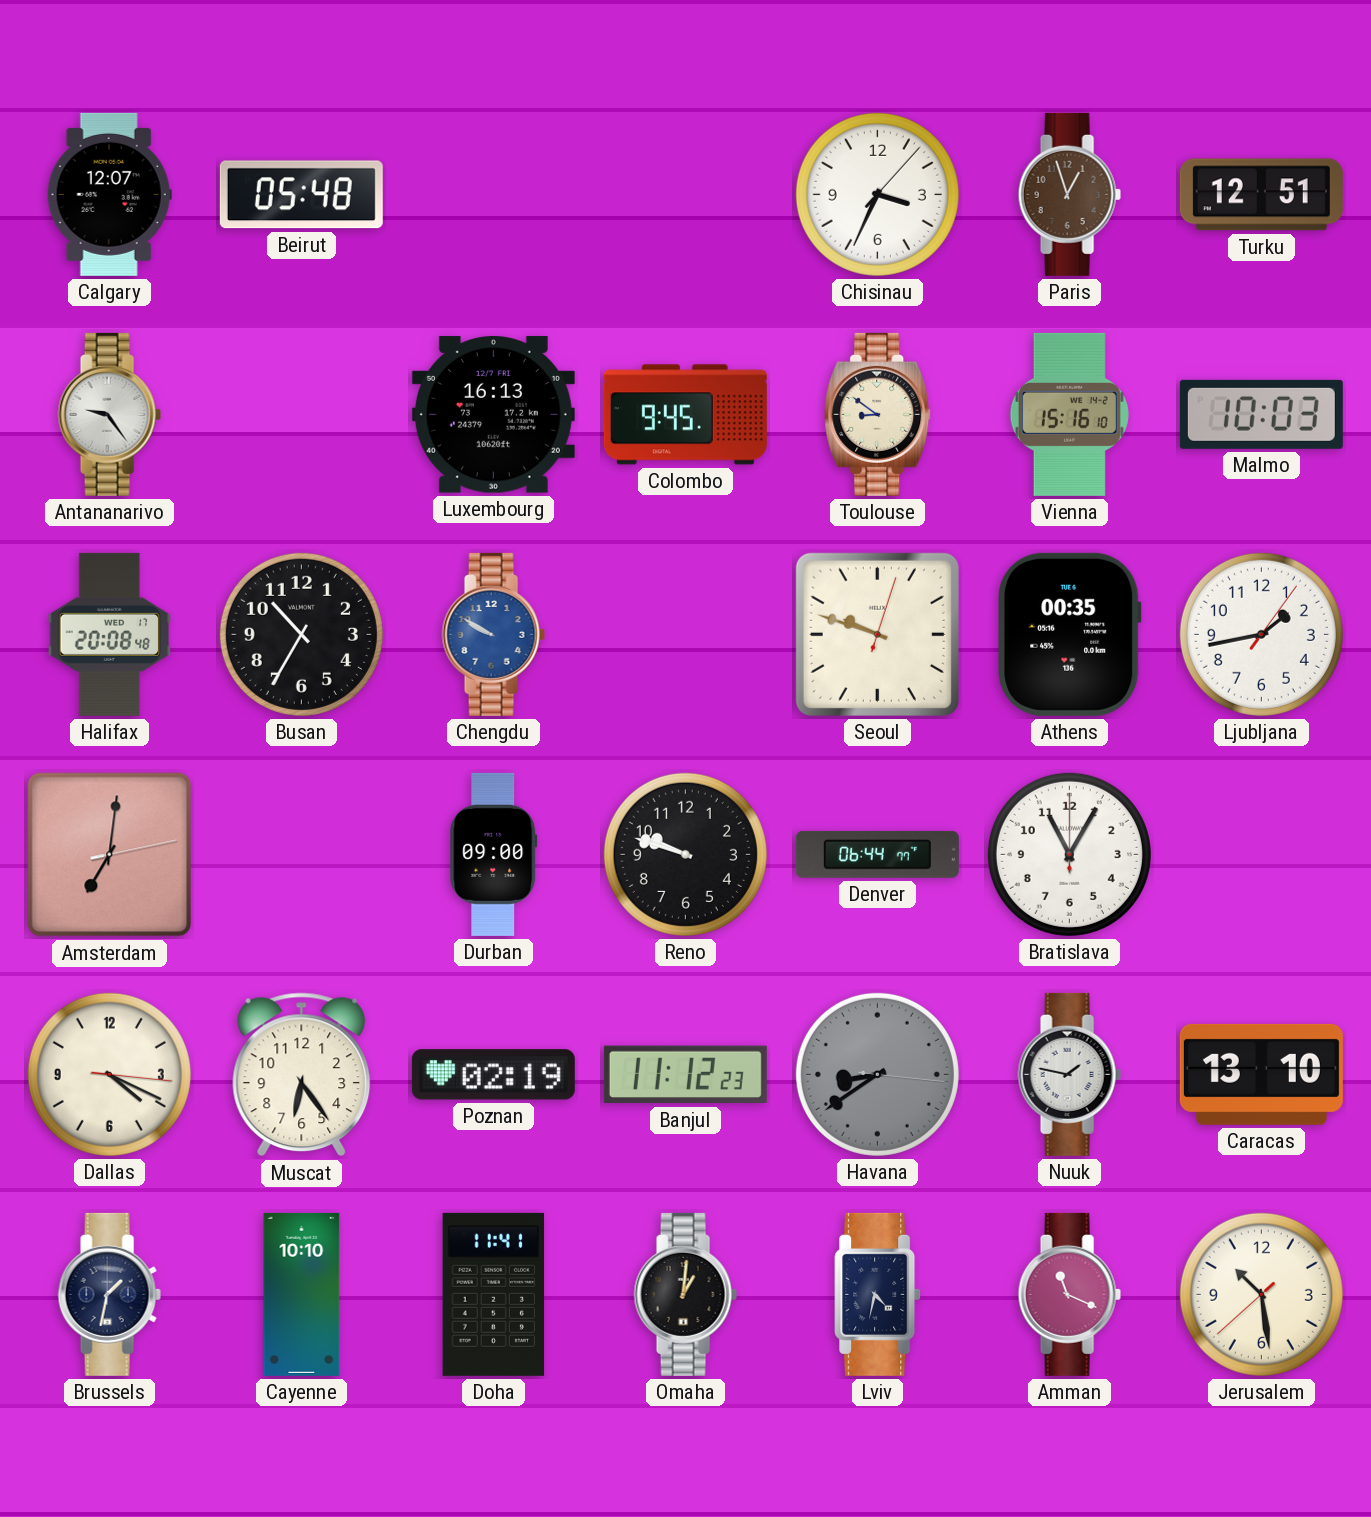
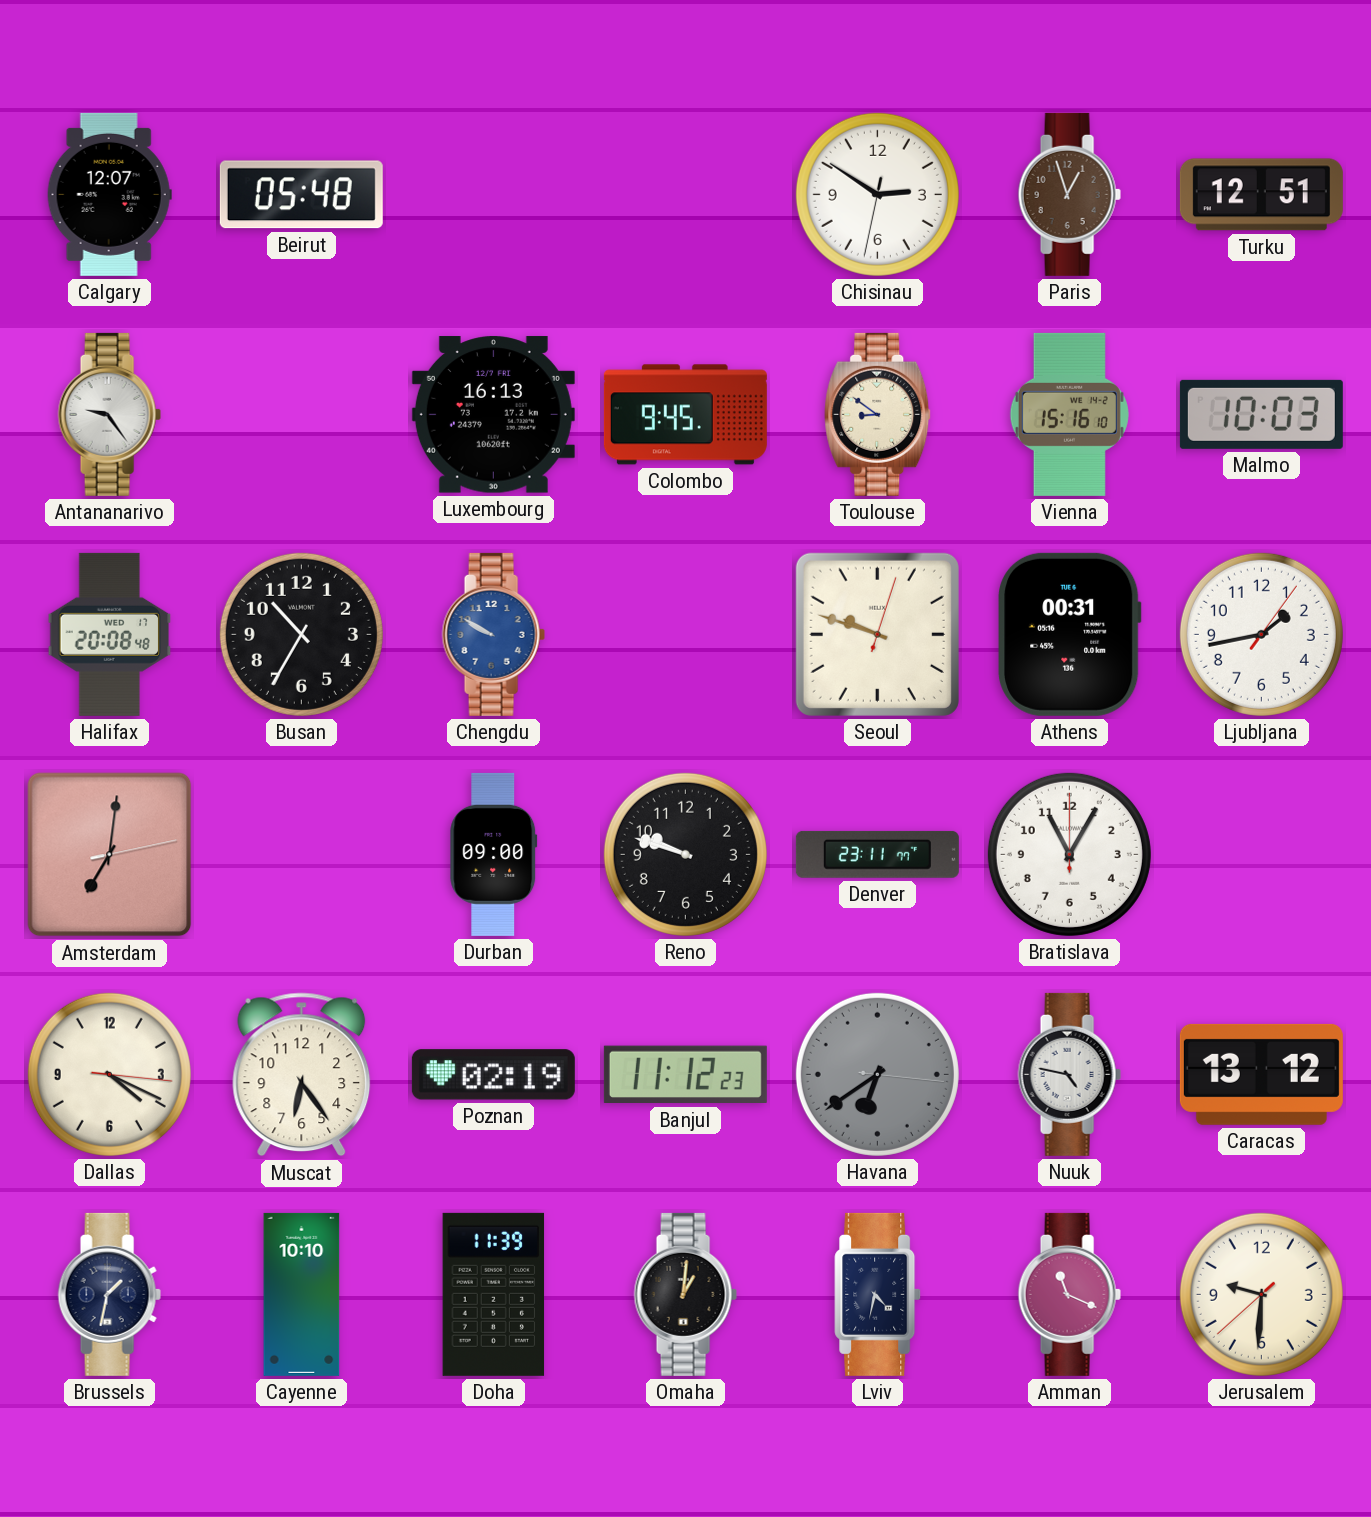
Chisinau: 3:34 -> 2:50 (877, 194)
Athens: 00:35 -> 00:31 (1070, 634)
Denver: 06:44 -> 23:11 (877, 854)
Havana: 8:39 -> 6:39 (877, 1074)
Nuuk: 1:47 -> 4:47 (1069, 1074)
Caracas: 13:10 -> 13:12 (1261, 1074)
Doha: 11:41 -> 11:39 (494, 1294)
Jerusalem: 10:28 -> 9:30 (1261, 1294)
